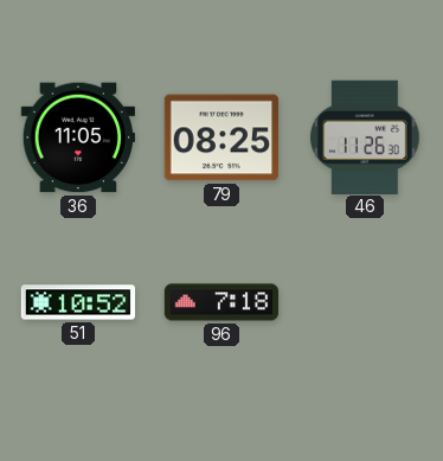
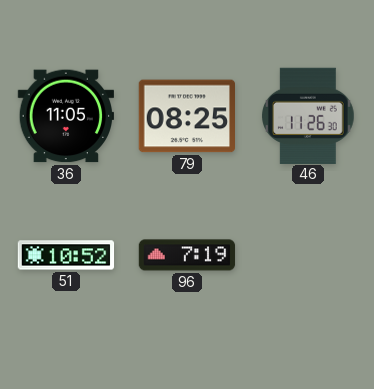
96: 7:18 -> 7:19 (187, 255)
